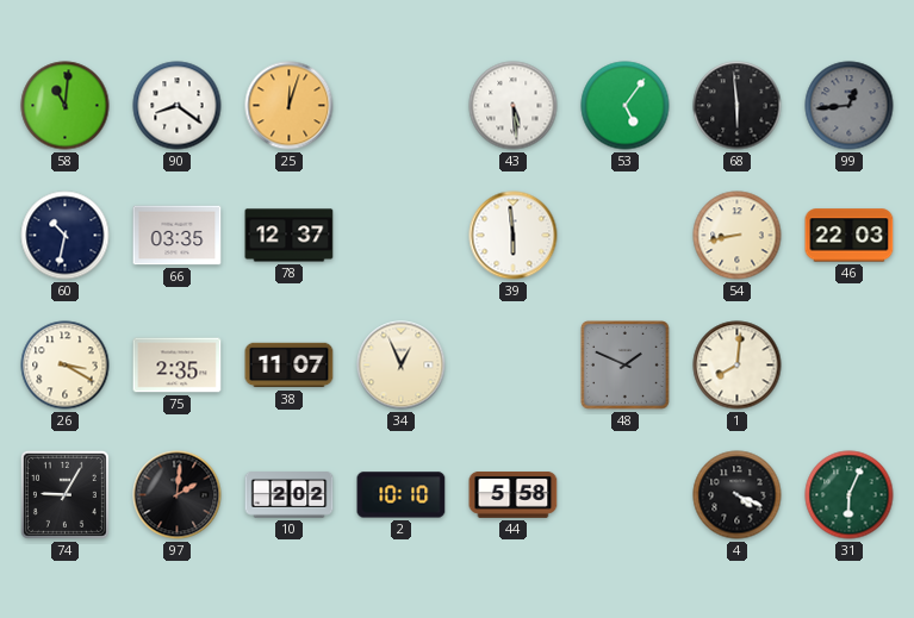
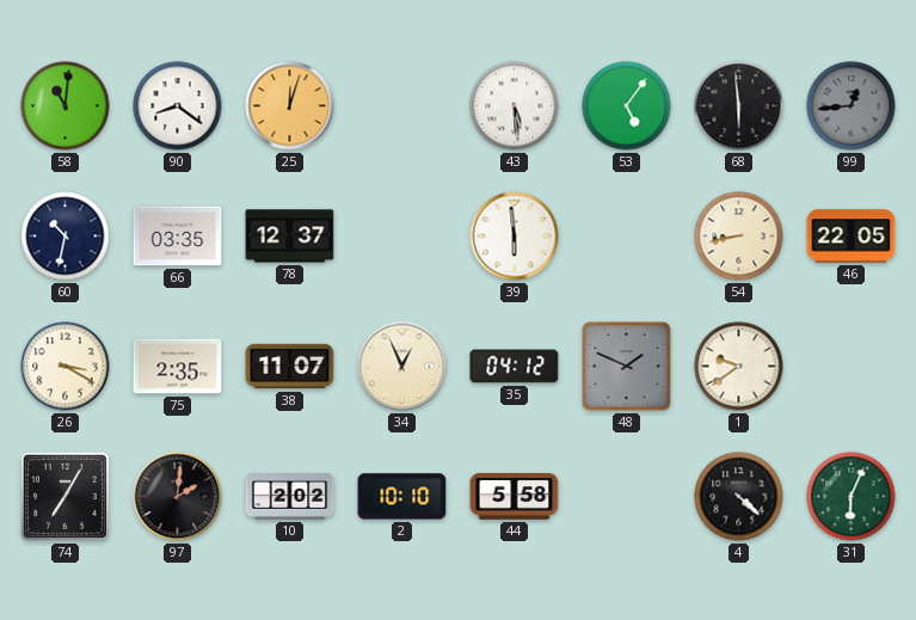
46: 22:03 -> 22:05 (852, 237)
35: none -> 04:12 (515, 367)
1: 8:01 -> 9:39 (739, 367)
74: 9:05 -> 7:05 (64, 496)
4: 4:19 -> 4:22 (739, 497)
